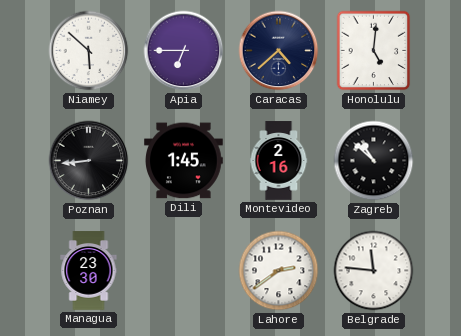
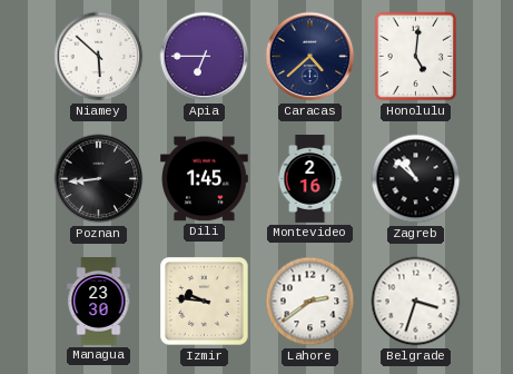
Izmir: none -> 9:46 (205, 302)
Belgrade: 11:46 -> 3:33 (416, 302)
